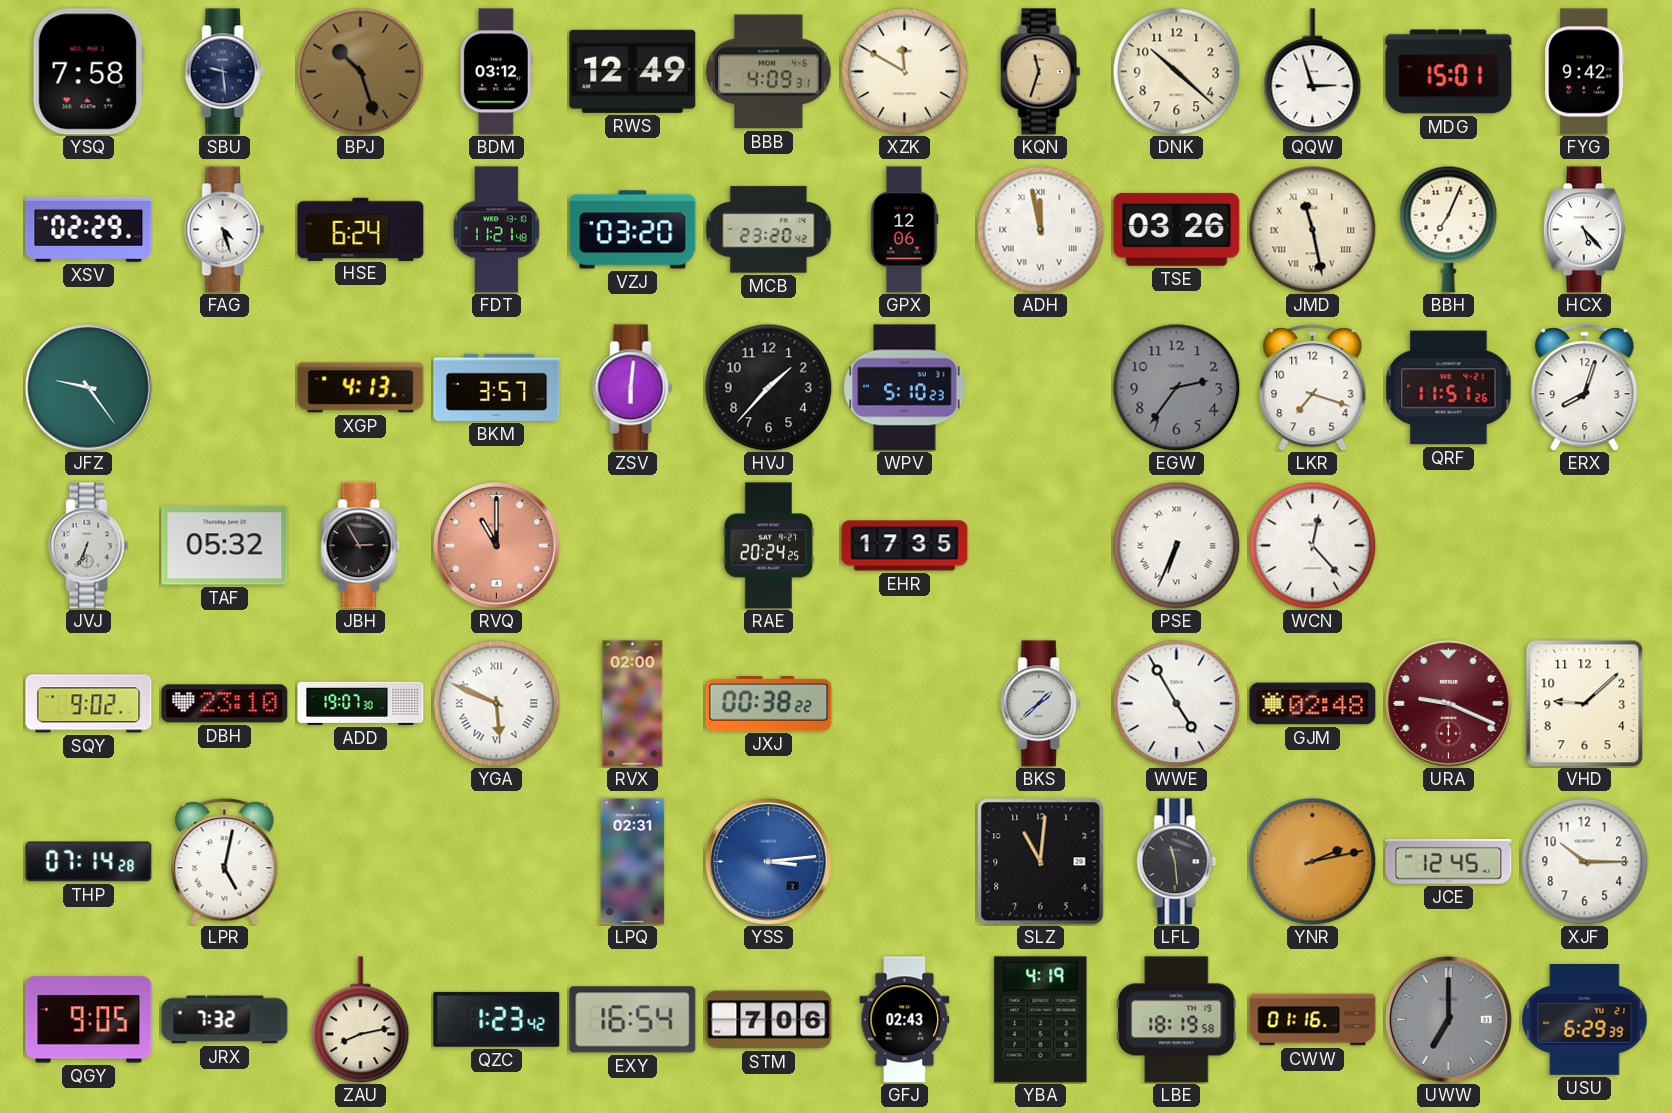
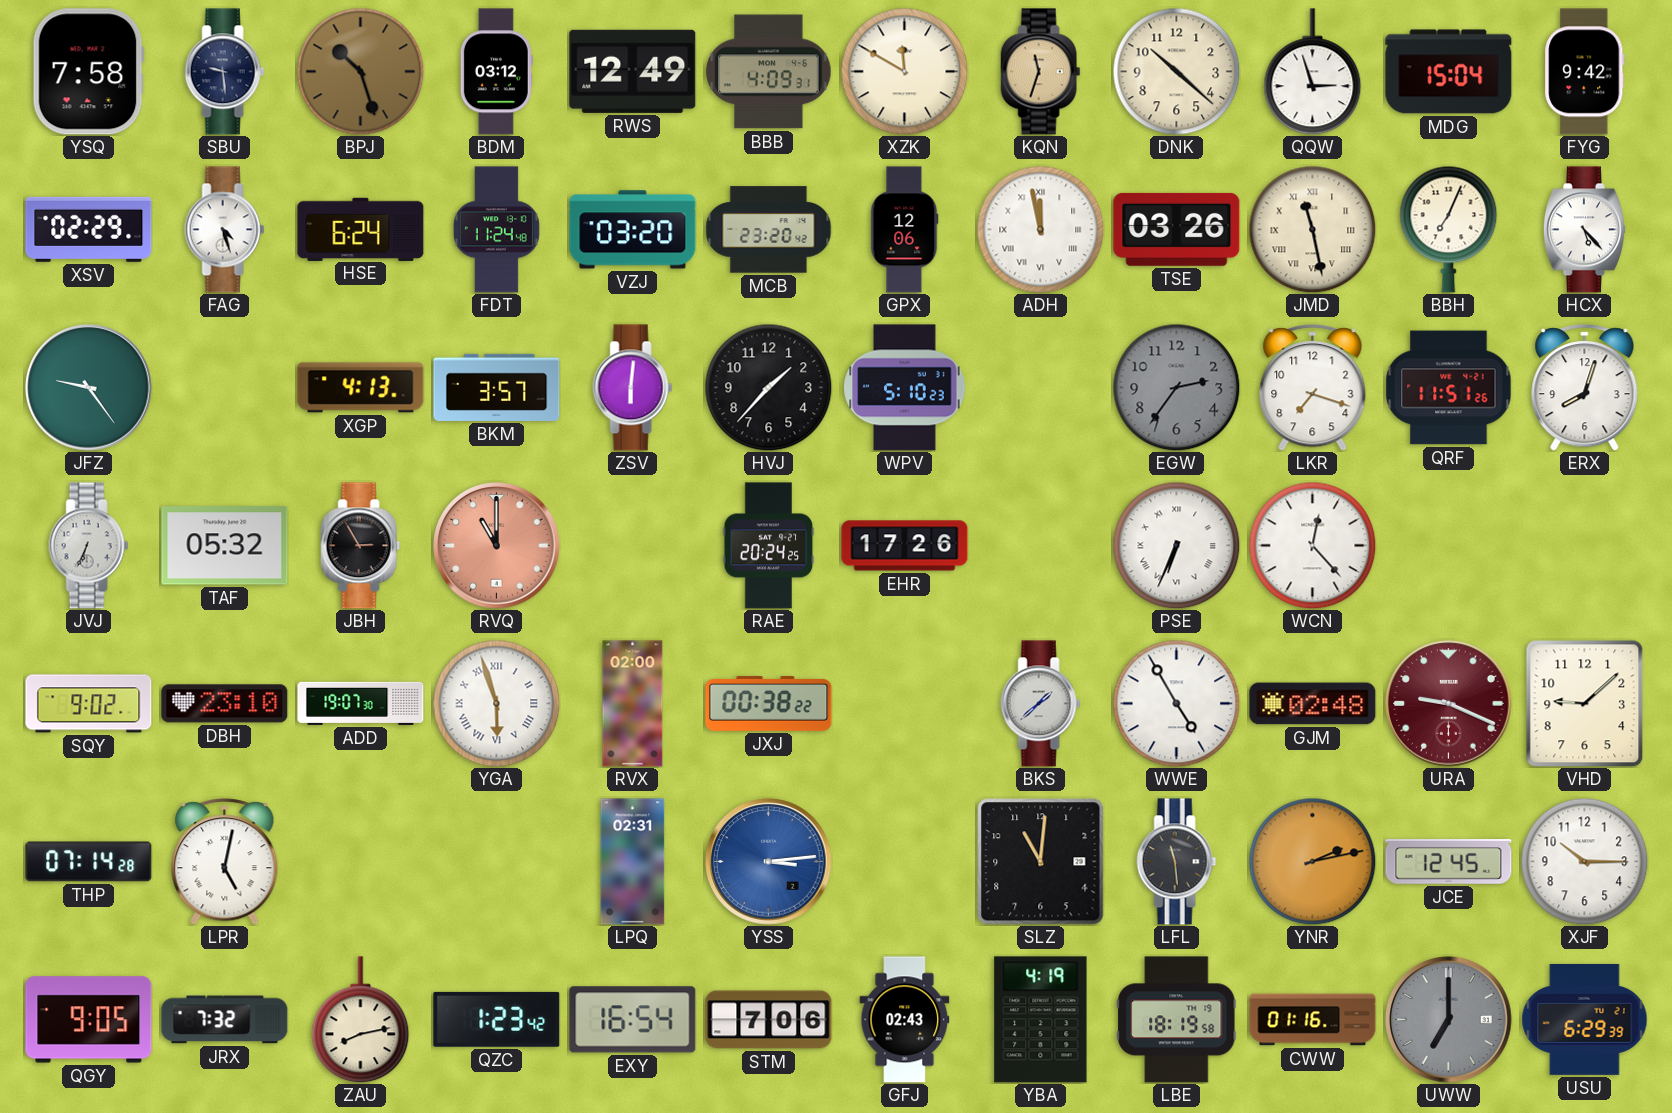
MDG: 15:01 -> 15:04 (1449, 72)
FDT: 11:21 -> 11:24 (496, 230)
EHR: 17:35 -> 17:26 (905, 546)
YGA: 5:49 -> 5:57 (496, 703)
